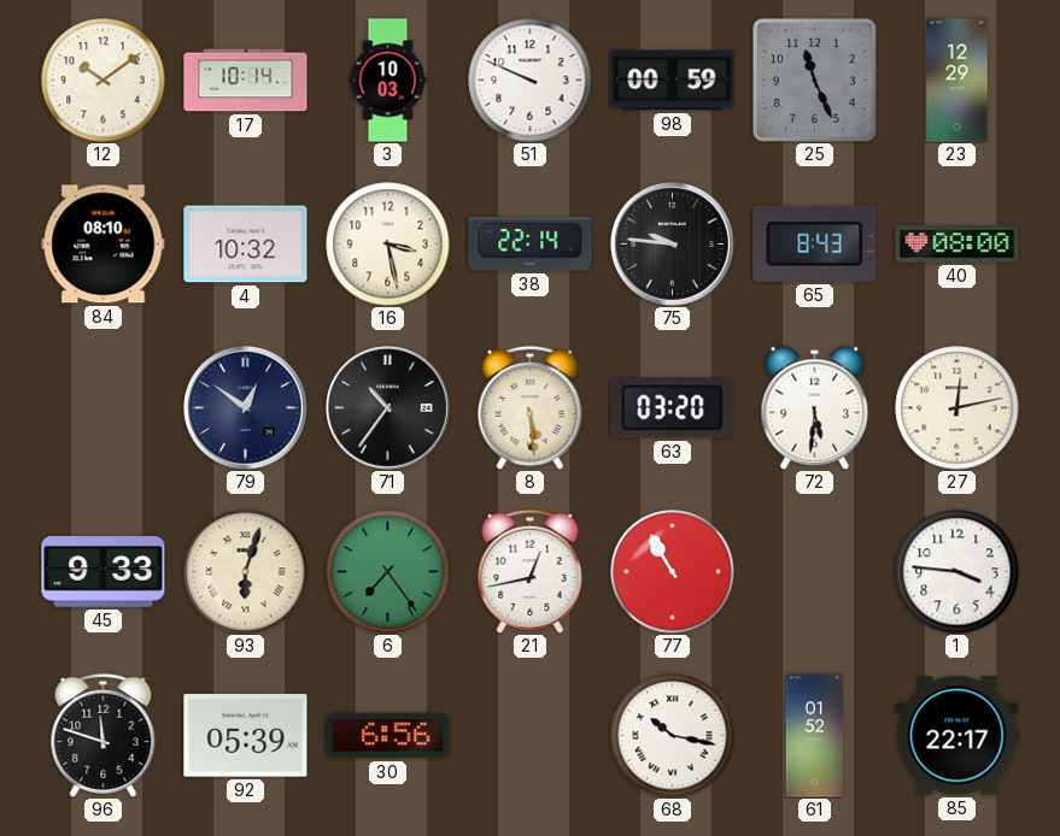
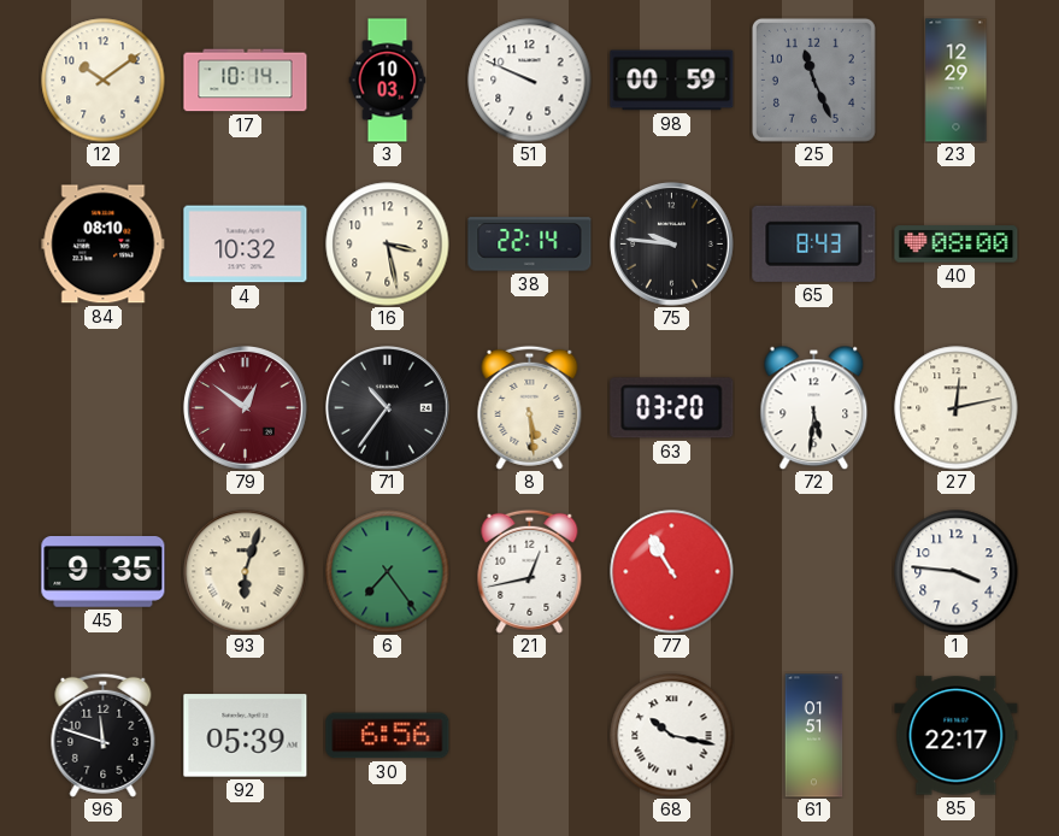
79 dial: navy -> burgundy (246, 408)
45: 9:33 -> 9:35 (104, 572)
61: 01:52 -> 01:51 (814, 736)
